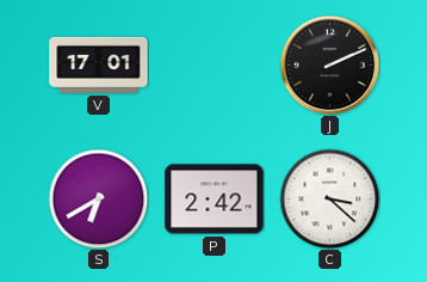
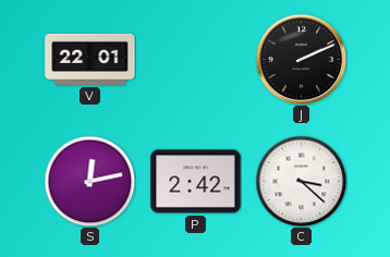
V: 17:01 -> 22:01 (90, 59)
S: 6:40 -> 12:13 (89, 181)
